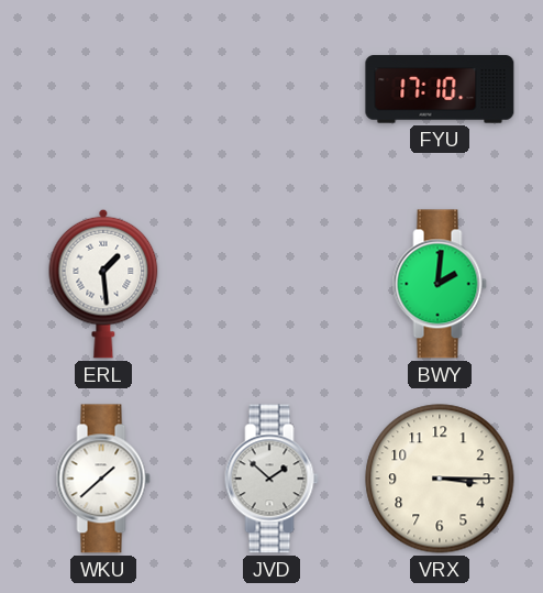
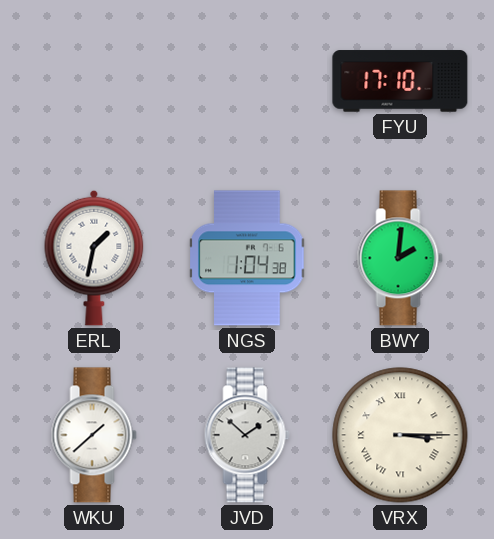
ERL: 1:29 -> 1:32 (94, 258)
NGS: none -> 1:04 (247, 258)
VRX numerals: Arabic -> Roman (400, 435)
